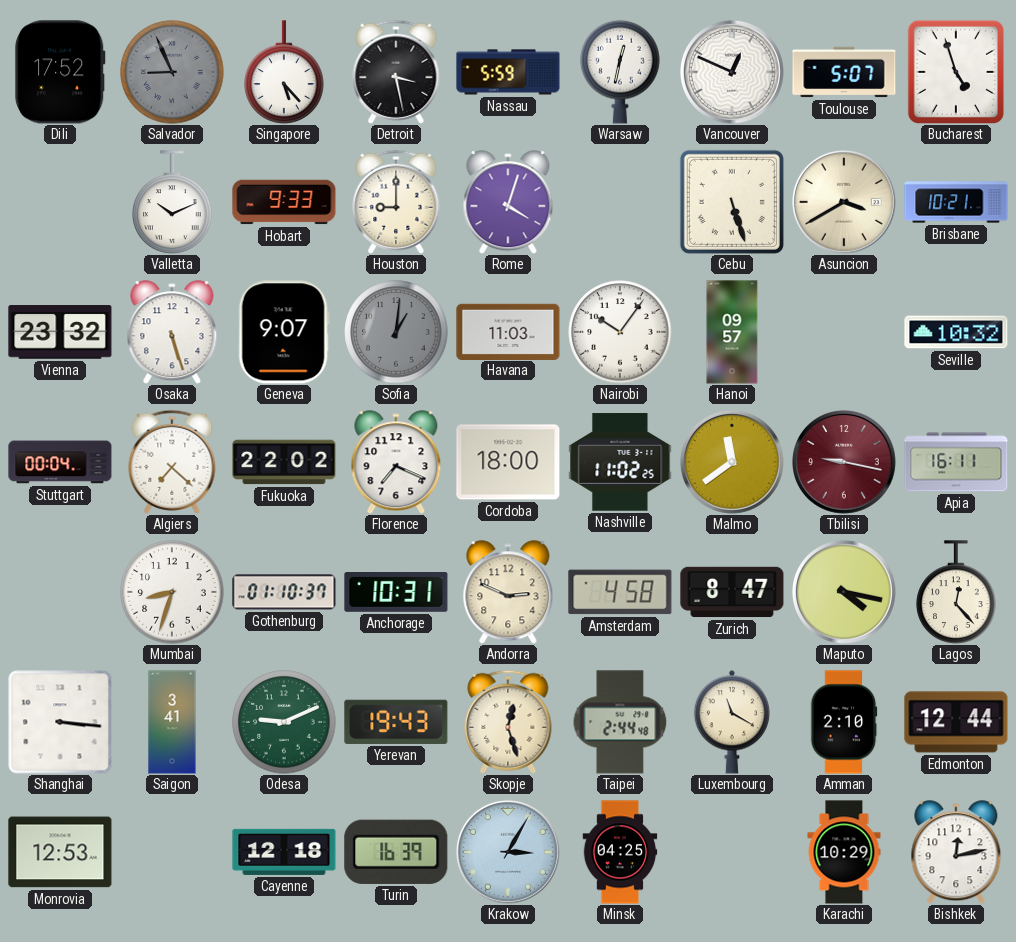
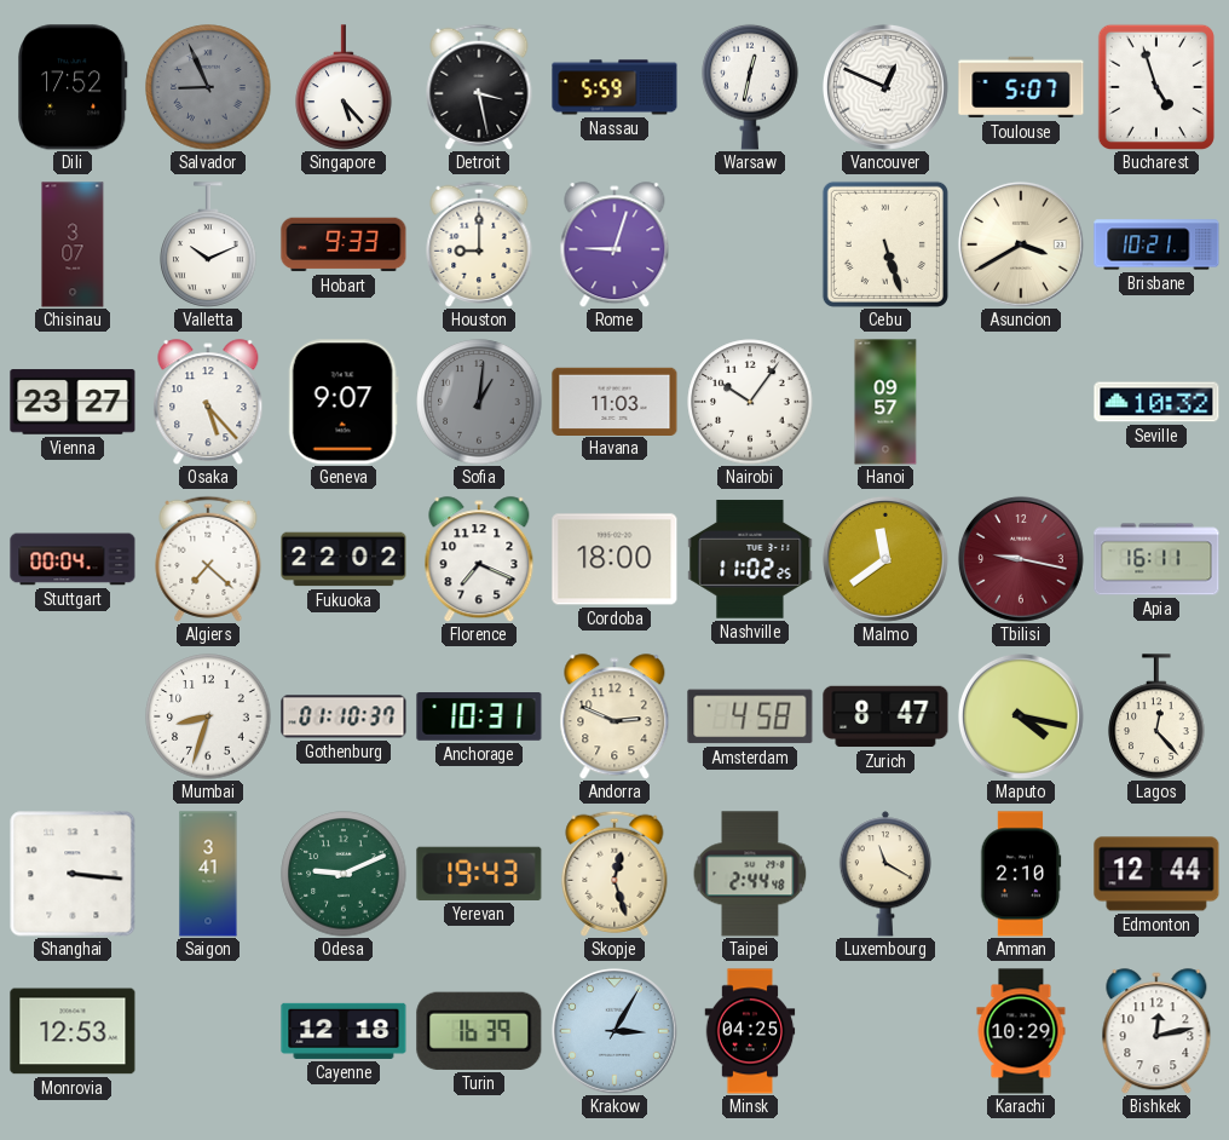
Chisinau: none -> 3:07 (73, 244)
Rome: 4:03 -> 9:03 (614, 244)
Vienna: 23:32 -> 23:27 (73, 402)
Osaka: 5:27 -> 5:23 (208, 402)
